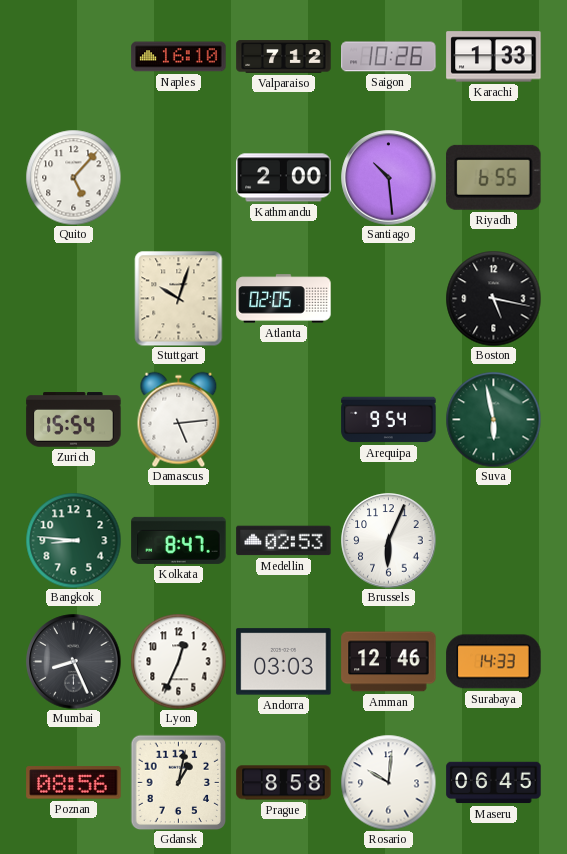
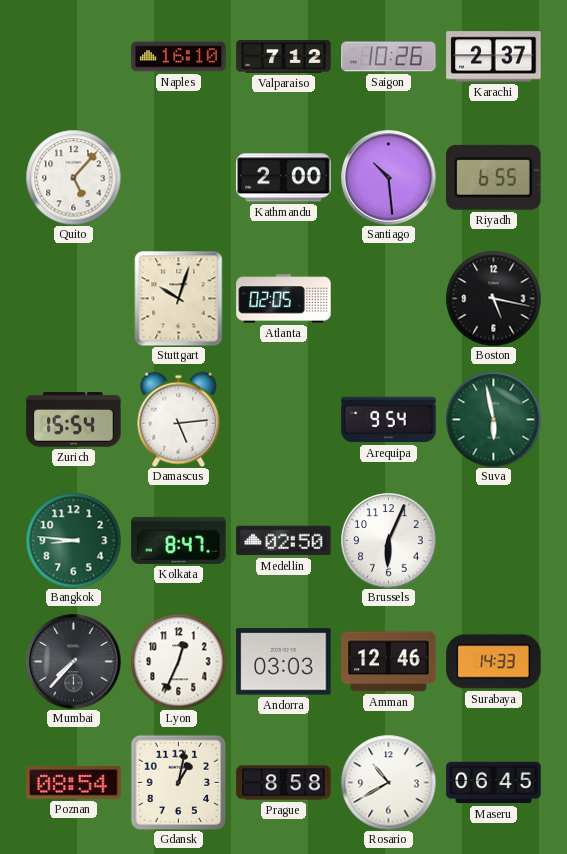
Karachi: 1:33 -> 2:37 (494, 57)
Medellin: 02:53 -> 02:50 (284, 541)
Mumbai: 8:26 -> 7:37 (74, 662)
Poznan: 08:56 -> 08:54 (74, 783)
Rosario: 10:01 -> 10:40 (388, 782)
